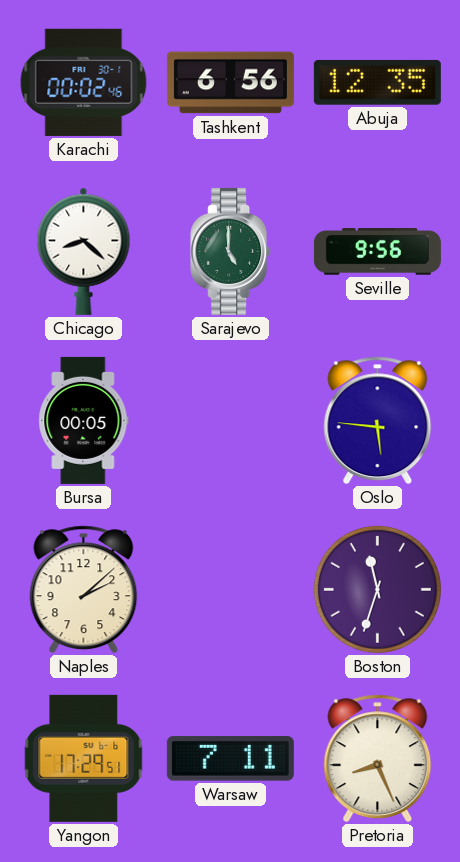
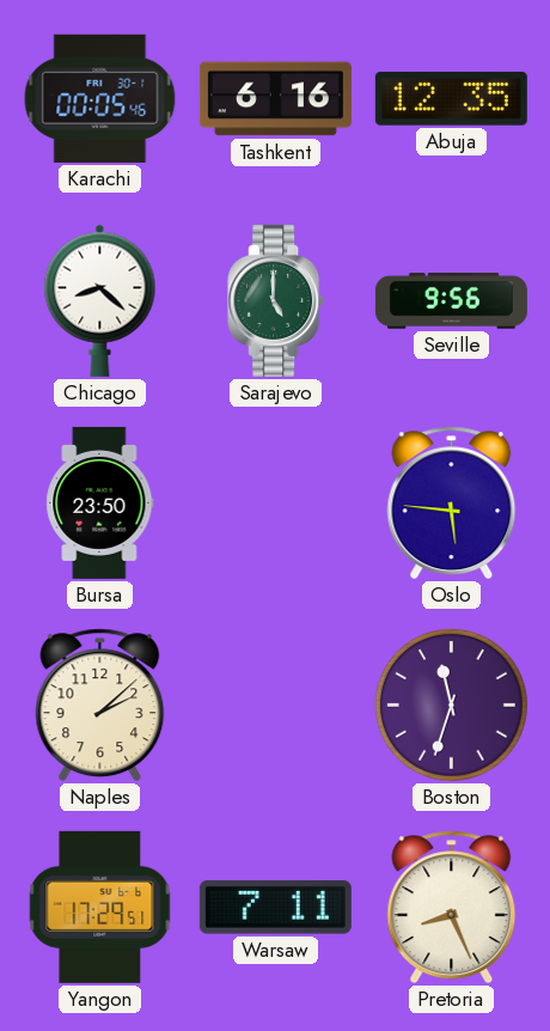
Karachi: 00:02 -> 00:05 (100, 98)
Tashkent: 6:56 -> 6:16 (275, 99)
Bursa: 00:05 -> 23:50 (100, 502)
